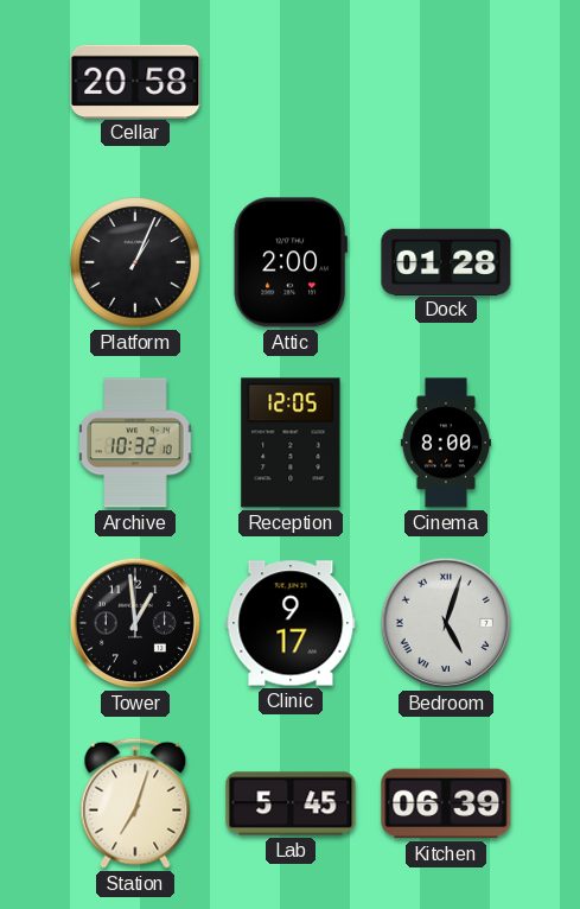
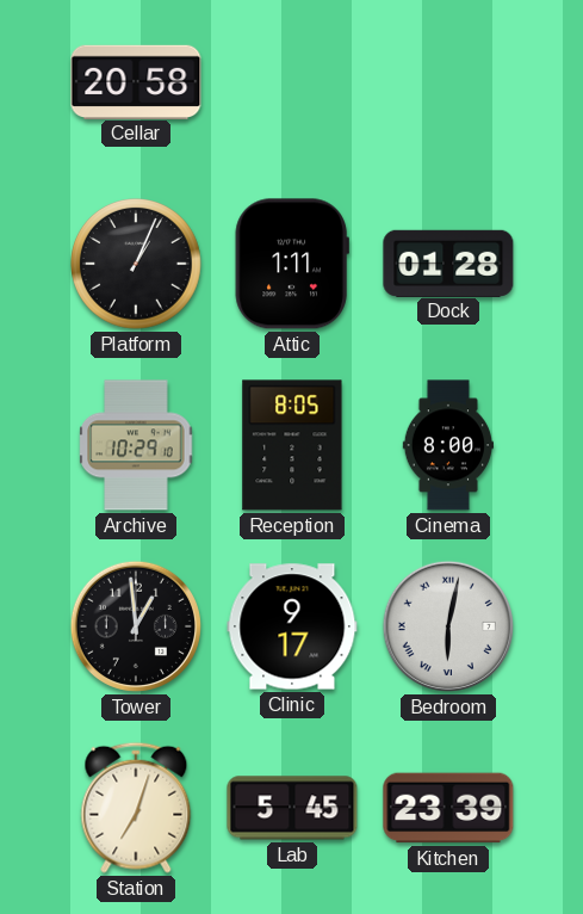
Attic: 2:00 -> 1:11 (292, 264)
Archive: 10:32 -> 10:29 (136, 445)
Reception: 12:05 -> 8:05 (292, 445)
Bedroom: 5:03 -> 6:02 (448, 626)
Kitchen: 06:39 -> 23:39 (448, 808)
